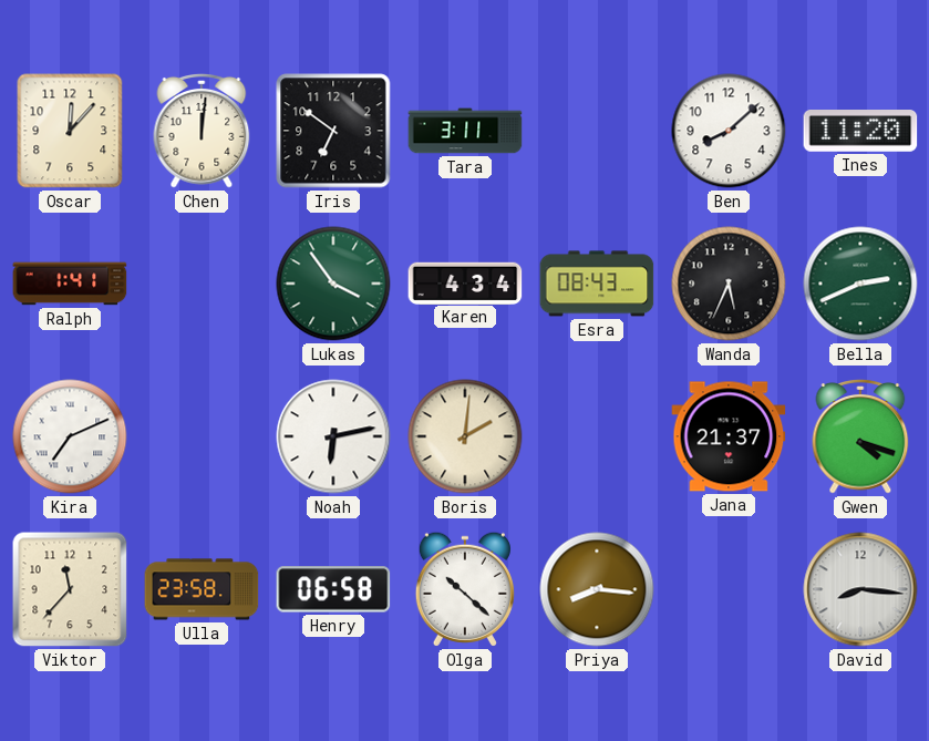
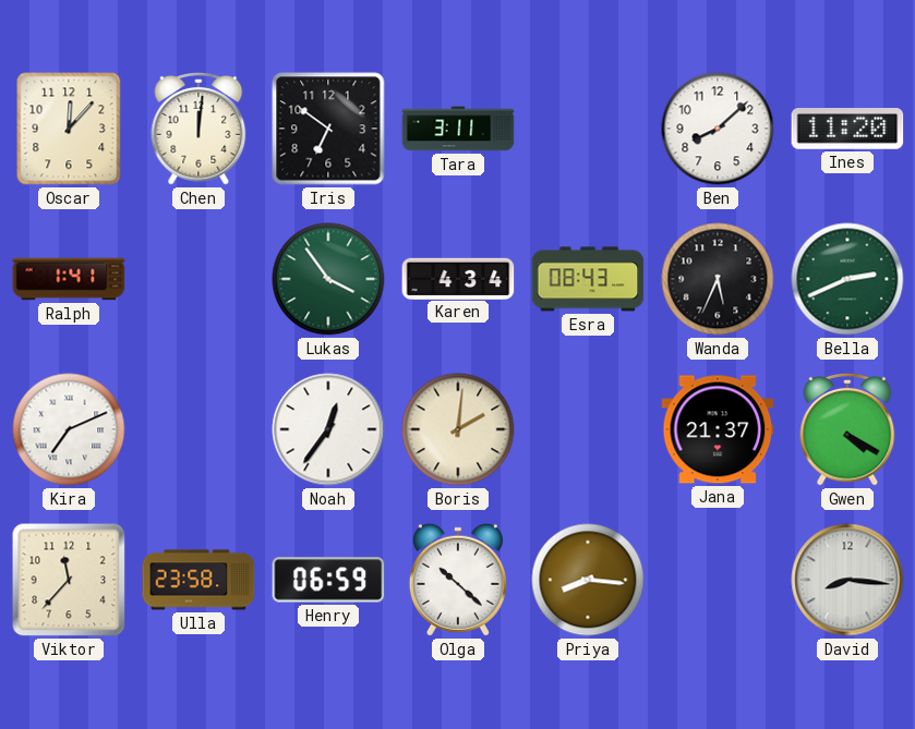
Noah: 6:13 -> 12:36 (328, 429)
Gwen: 4:18 -> 4:20 (847, 430)
Henry: 06:58 -> 06:59 (328, 580)
